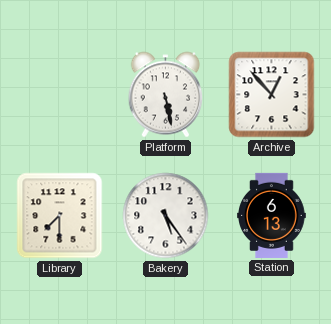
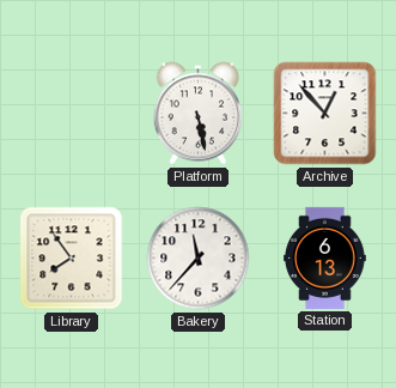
Library: 7:30 -> 7:54 (72, 259)
Bakery: 5:24 -> 11:37 (199, 259)
